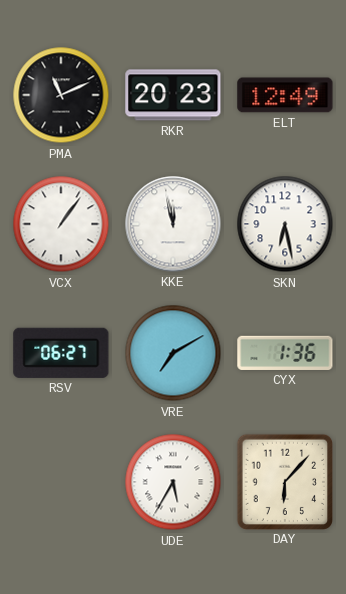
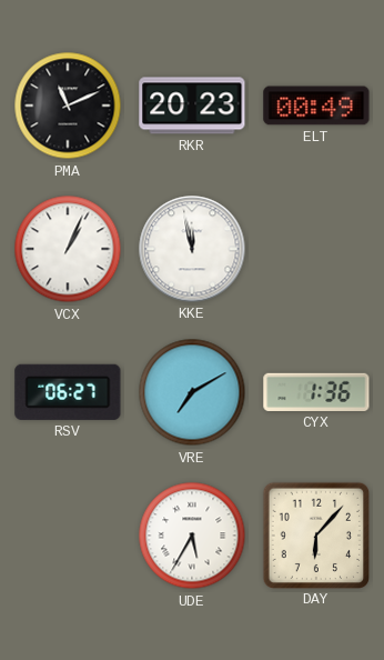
ELT: 12:49 -> 00:49 (316, 106)
VCX: 1:06 -> 1:04 (68, 249)
SKN: 6:28 -> none (285, 224)
